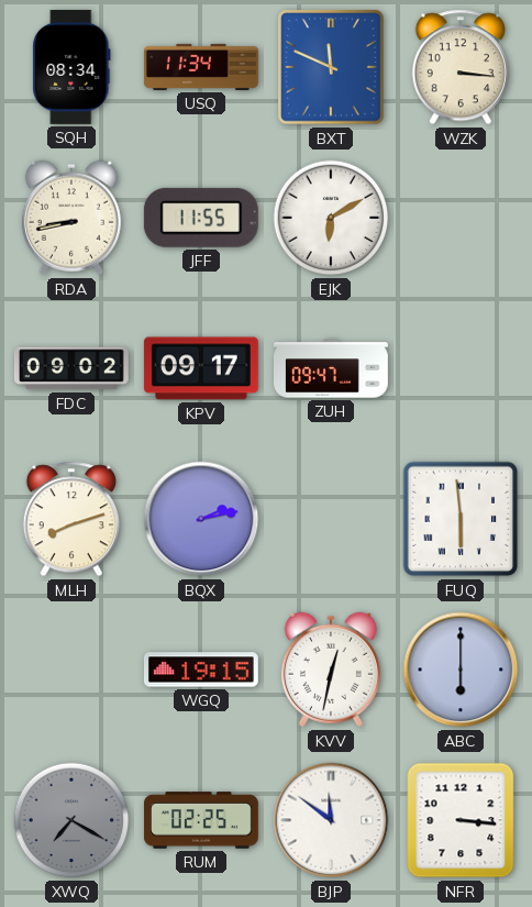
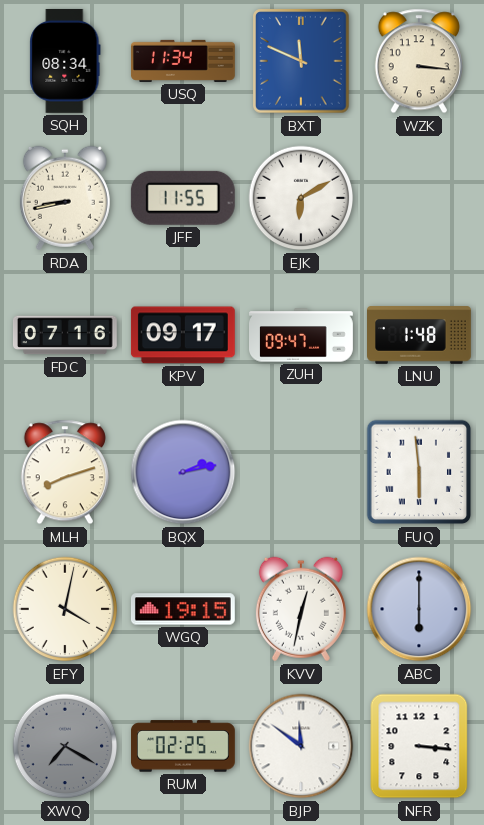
FDC: 09:02 -> 07:16 (65, 335)
LNU: none -> 1:48 (420, 335)
EFY: none -> 4:02 (65, 609)
